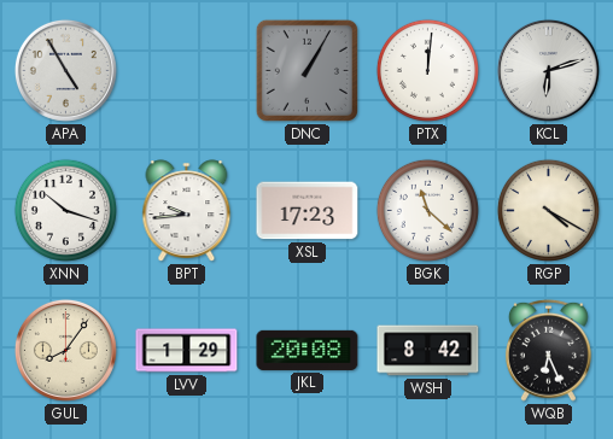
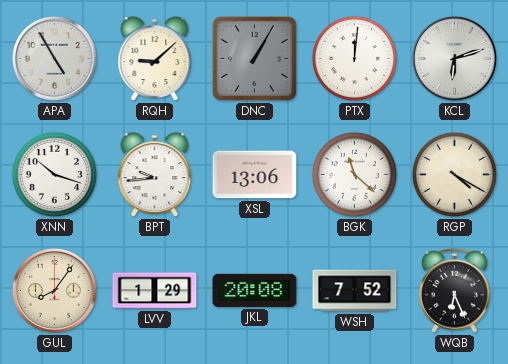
RQH: none -> 9:08 (155, 59)
XSL: 17:23 -> 13:06 (255, 175)
WSH: 8:42 -> 7:52 (355, 291)
